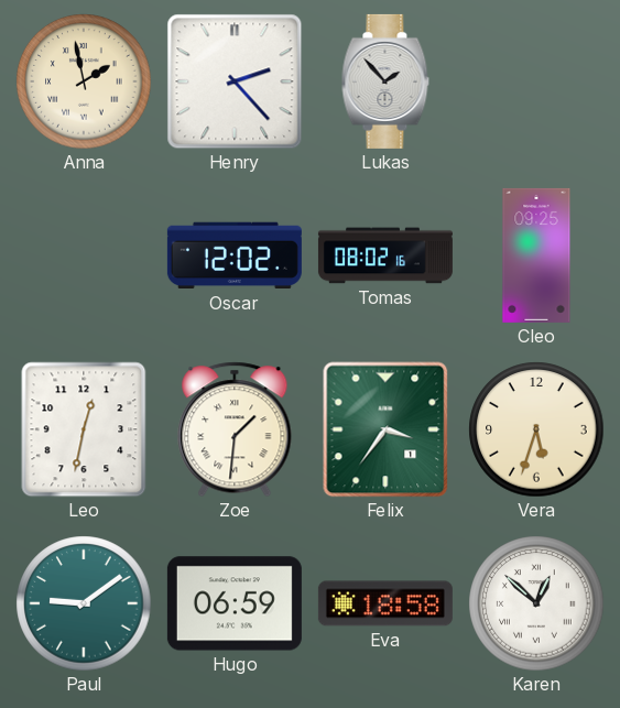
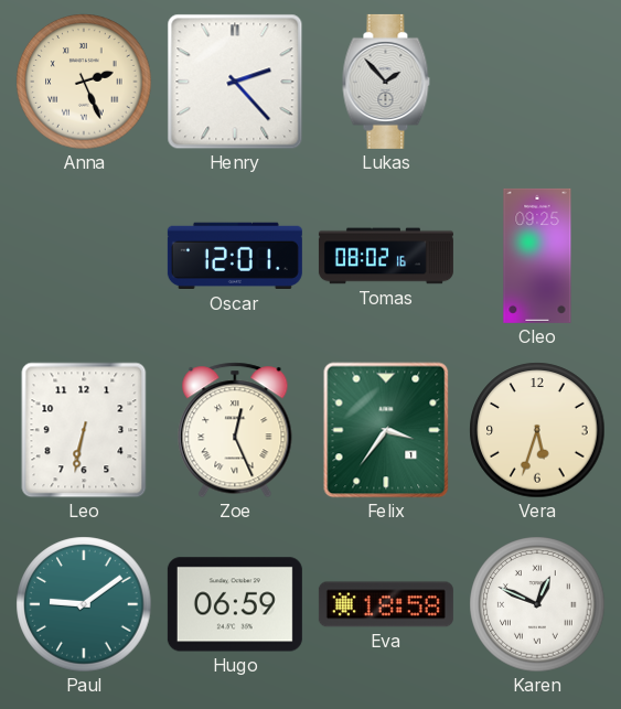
Anna: 1:58 -> 2:26 (84, 82)
Oscar: 12:02 -> 12:01 (235, 256)
Leo: 12:32 -> 6:32 (84, 430)
Zoe: 1:31 -> 12:26 (235, 430)
Karen: 12:52 -> 12:49 (537, 604)
